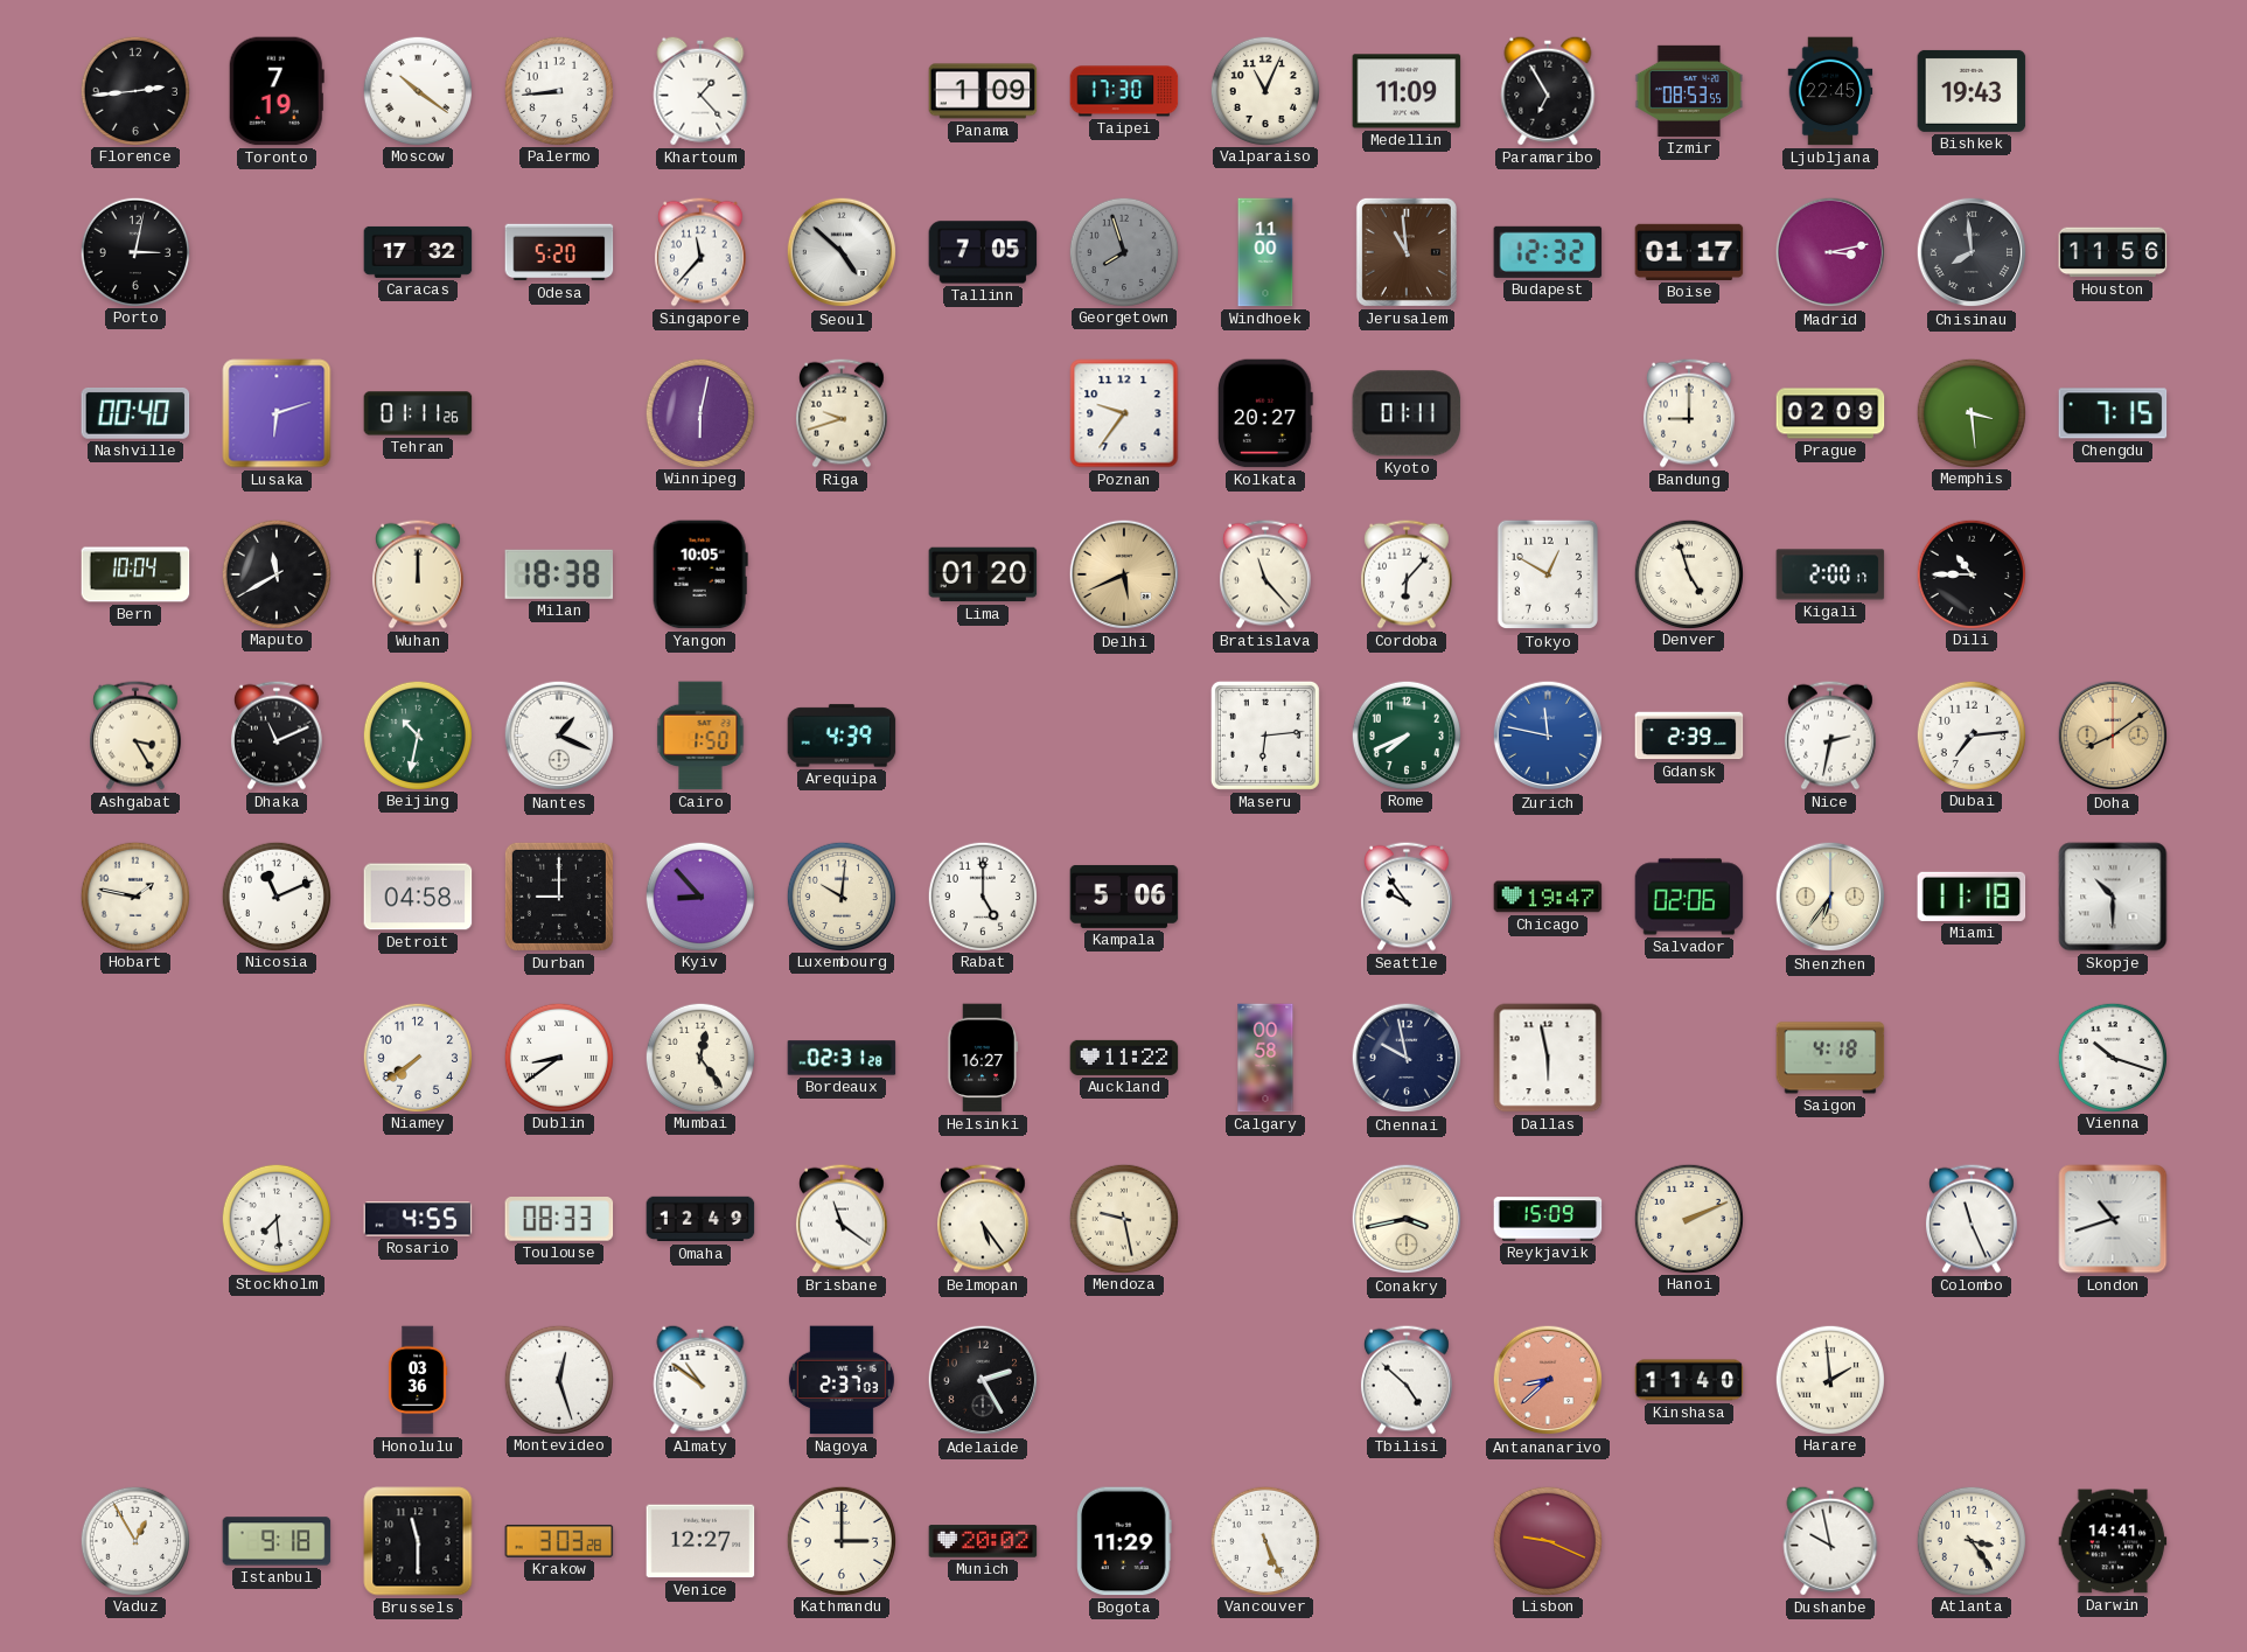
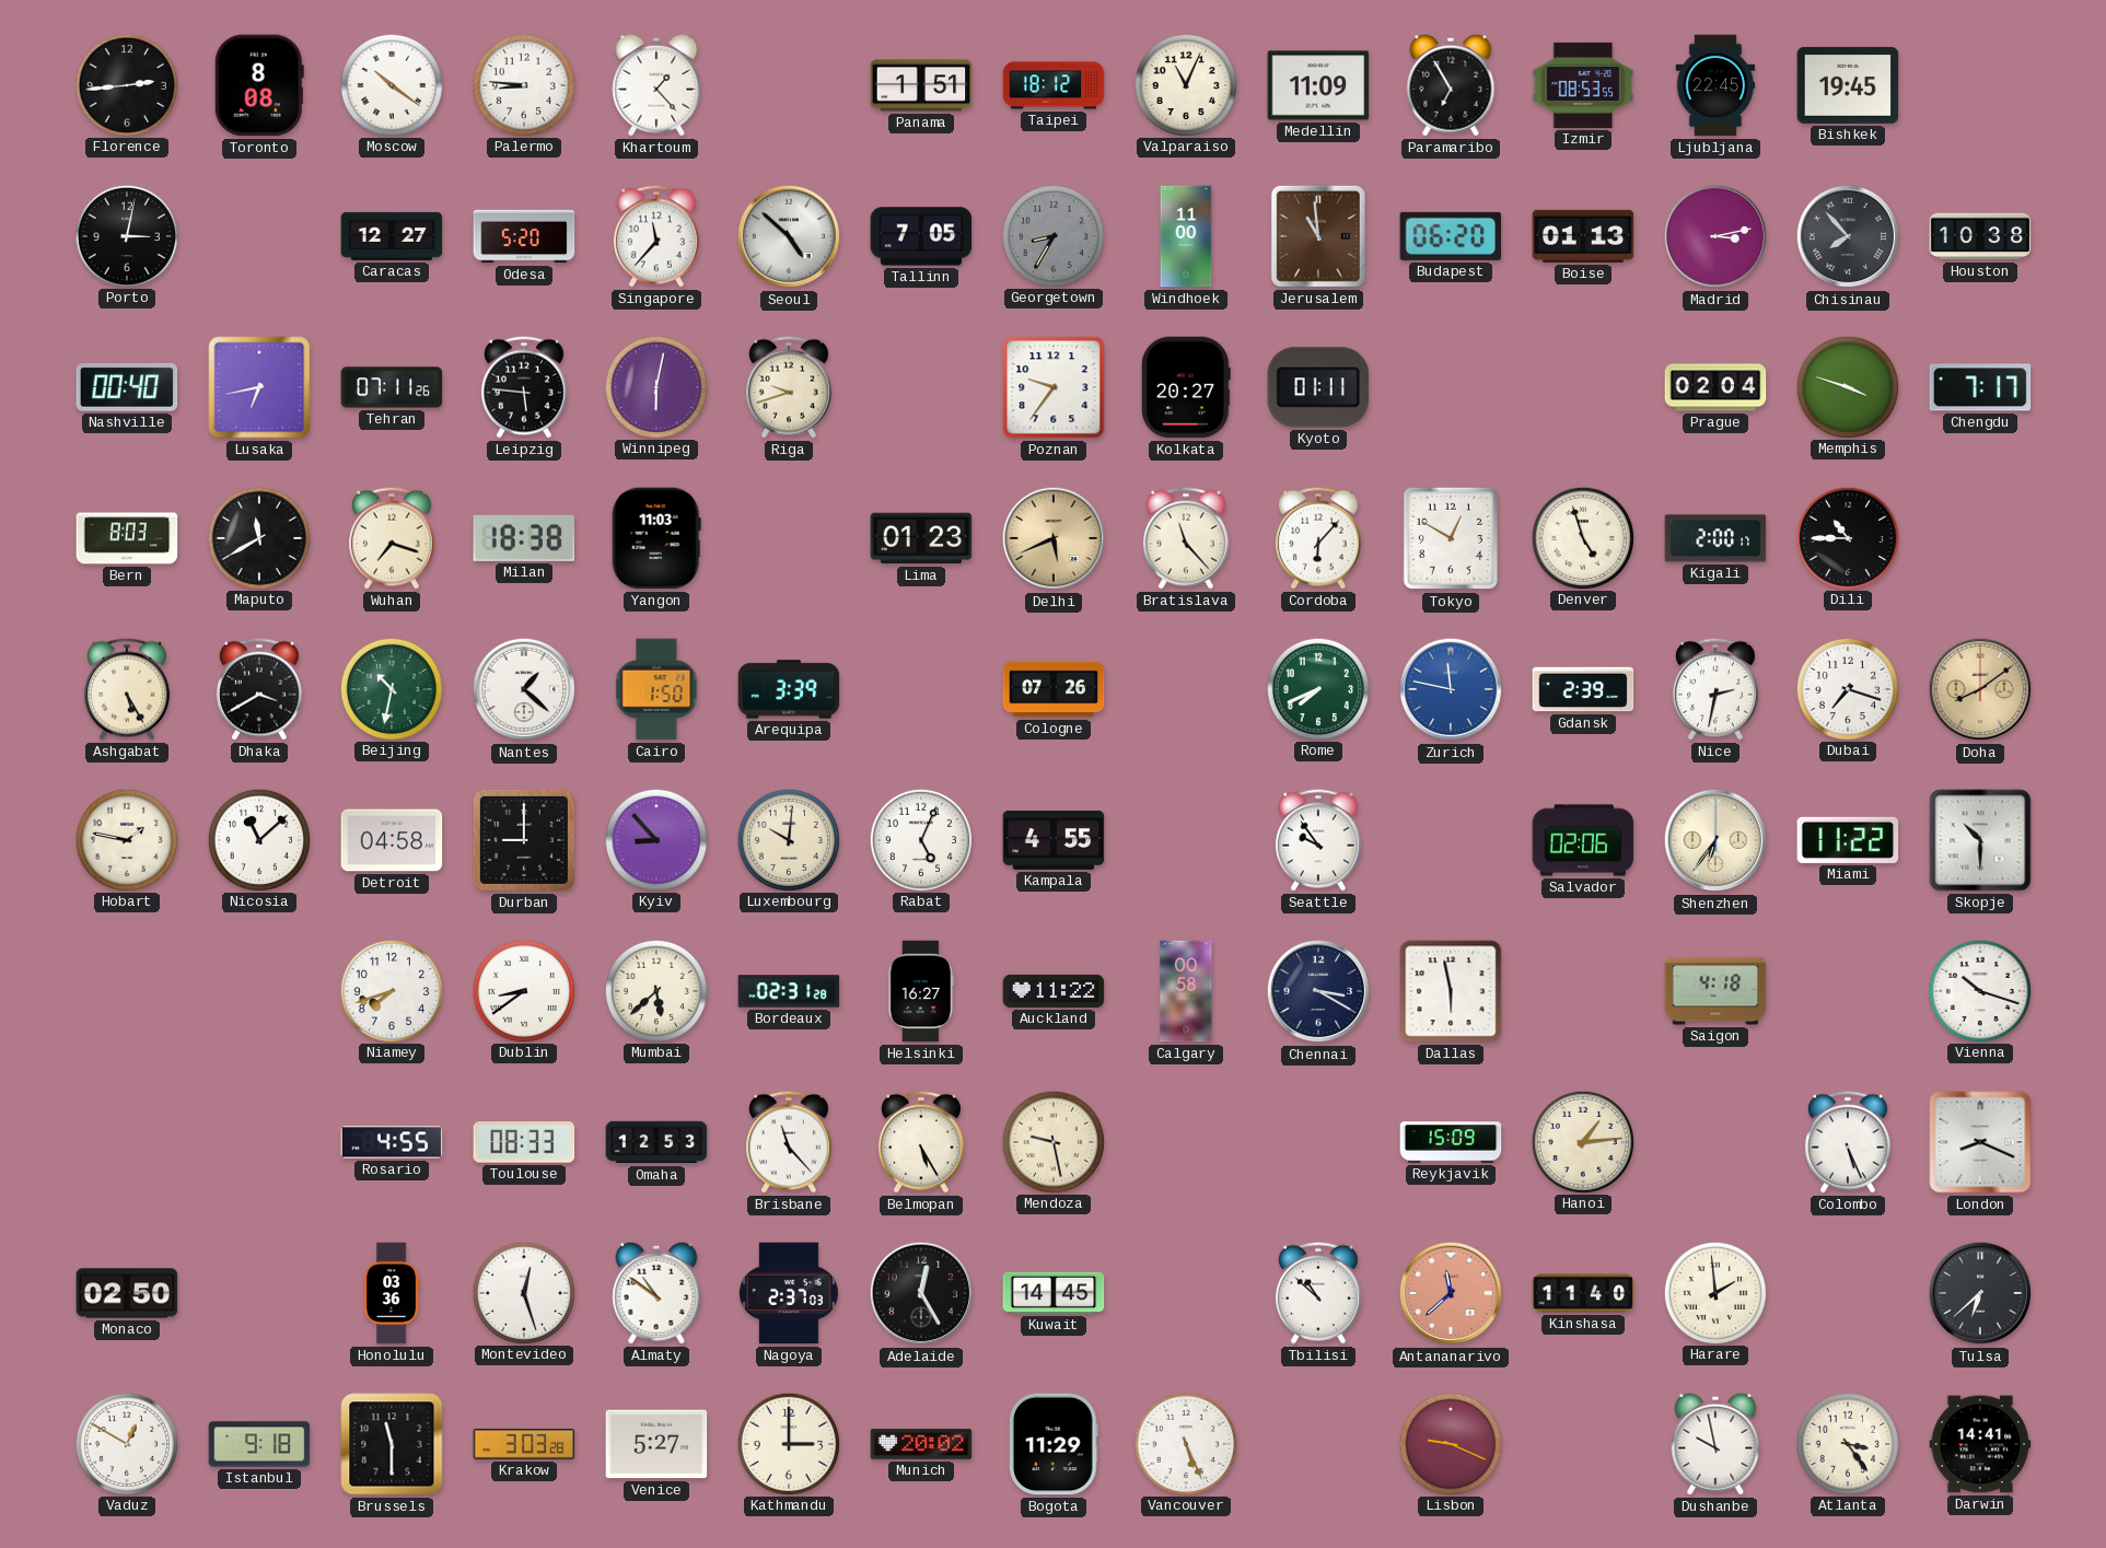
Toronto: 7:19 -> 8:08 (259, 85)
Palermo: 8:44 -> 8:46 (523, 84)
Panama: 1:09 -> 1:51 (921, 85)
Taipei: 17:30 -> 18:12 (1054, 85)
Bishkek: 19:43 -> 19:45 (1848, 85)
Caracas: 17:32 -> 12:27 (392, 236)
Georgetown: 7:57 -> 8:35 (1052, 235)
Budapest: 12:32 -> 06:20 (1451, 236)
Boise: 01:17 -> 01:13 (1583, 236)
Chisinau: 7:59 -> 7:53 (1848, 236)
Houston: 11:56 -> 10:38 (1980, 236)
Lusaka: 6:12 -> 6:43 (259, 387)
Tehran: 01:11 -> 07:11 (392, 387)
Leipzig: none -> 5:46 (524, 387)
Bandung: 9:00 -> none (1689, 413)
Prague: 02:09 -> 02:04 (1715, 387)
Memphis: 3:29 -> 3:48 (1847, 386)
Chengdu: 7:15 -> 7:17 (1980, 387)
Bern: 10:04 -> 8:03 (127, 538)
Wuhan: 12:00 -> 7:18 (392, 538)
Yangon: 10:05 -> 11:03 (656, 538)
Lima: 01:20 -> 01:23 (921, 538)
Ashgabat: 3:25 -> 5:25 (127, 689)
Dhaka: 11:11 -> 3:40 (259, 689)
Nantes: 1:19 -> 1:22 (524, 689)
Arequipa: 4:39 -> 3:39 (789, 689)
Cologne: none -> 07:26 (1054, 689)
Maseru: 6:14 -> none (1265, 736)
Dubai: 7:14 -> 7:18 (1847, 688)
Nicosia: 11:11 -> 11:08 (258, 839)
Rabat: 5:00 -> 5:04 (920, 839)
Kampala: 5:06 -> 4:55 (1054, 840)
Chicago: 19:47 -> none (1548, 897)
Miami: 11:18 -> 11:22 (1848, 840)
Niamey: 7:39 -> 7:42 (391, 990)
Mumbai: 12:24 -> 5:38 (655, 990)
Chennai: 9:58 -> 3:20 (1318, 991)
Stockholm: 7:29 -> none (275, 1218)
Omaha: 12:49 -> 12:53 (656, 1142)
Brisbane: 11:21 -> 11:23 (789, 1142)
Belmopan: 5:24 -> 5:25 (921, 1142)
Conakry: 3:43 -> none (1407, 1219)
Hanoi: 2:11 -> 1:14 (1582, 1141)
Colombo: 11:26 -> 5:26 (1848, 1142)
London: 10:42 -> 8:19 (1980, 1142)
Monaco: none -> 02:50 (127, 1293)
Adelaide: 2:25 -> 12:25 (921, 1293)
Kuwait: none -> 14:45 (1054, 1293)
Tbilisi: 4:52 -> 10:52 (1318, 1293)
Antananarivo: 8:38 -> 11:38 (1451, 1293)
Tulsa: none -> 6:38 (1980, 1293)
Vaduz: 12:55 -> 12:50 (126, 1443)
Venice: 12:27 -> 5:27 (656, 1444)
